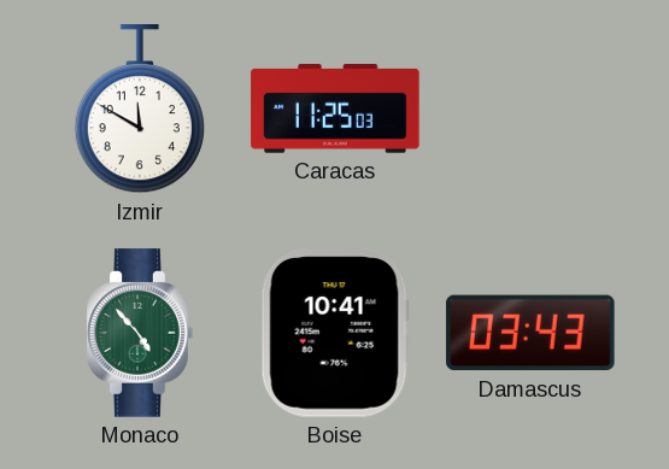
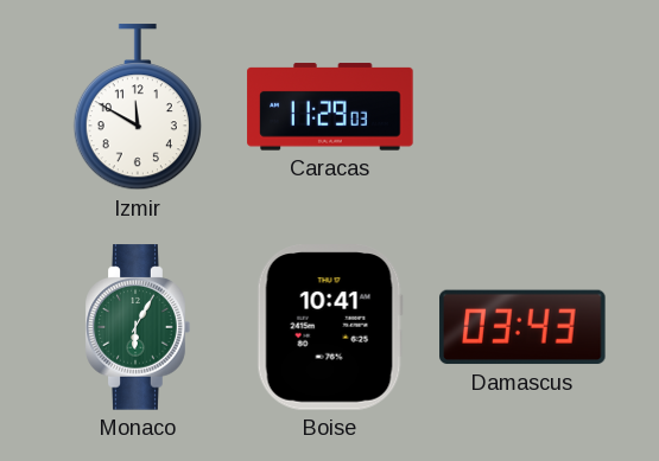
Caracas: 11:25 -> 11:29 (330, 107)
Monaco: 4:53 -> 6:05 (138, 327)
